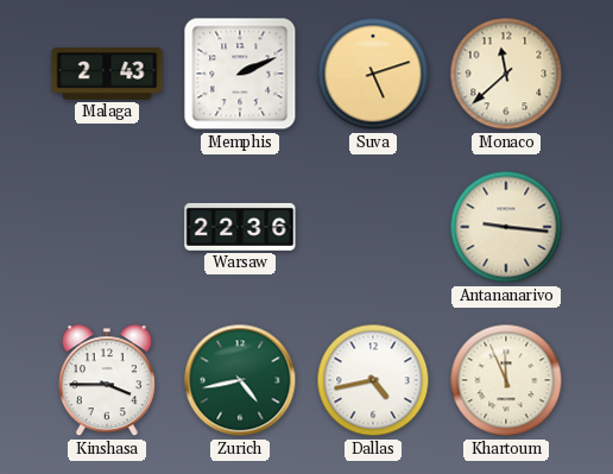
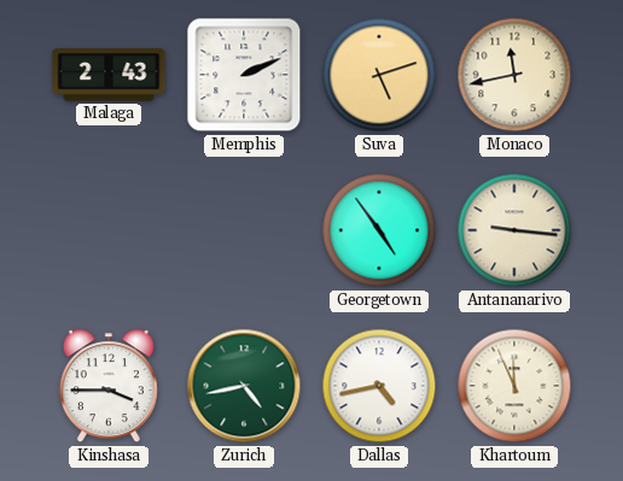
Monaco: 11:38 -> 11:43 (514, 75)
Warsaw: 22:36 -> none (240, 227)
Georgetown: none -> 4:54 (379, 230)
